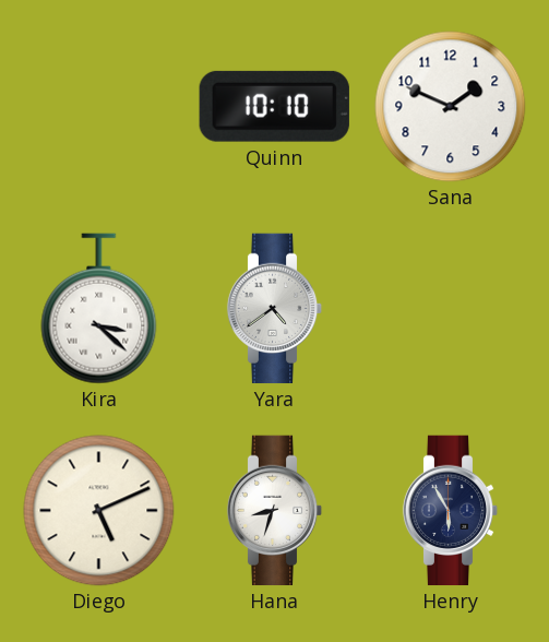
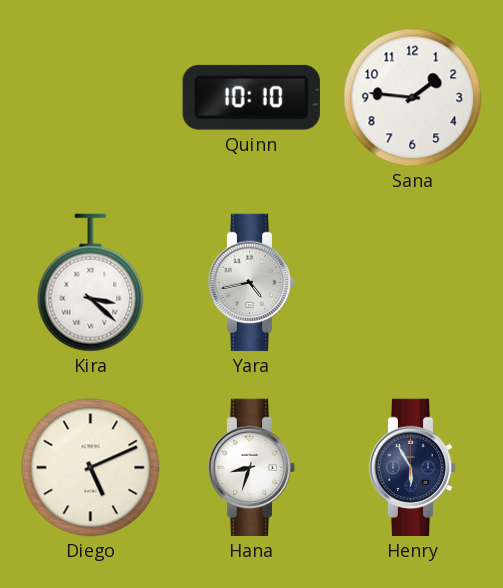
Sana: 1:49 -> 1:46 (413, 98)
Yara: 4:39 -> 4:43 (252, 283)
